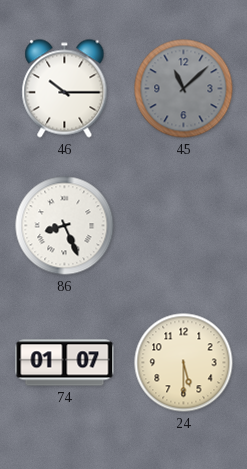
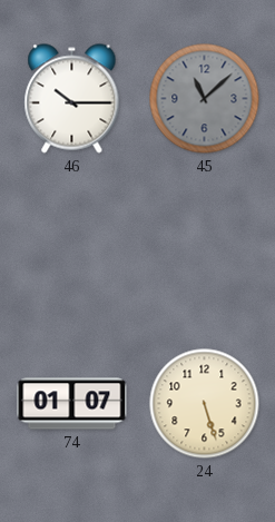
86: 8:26 -> none (65, 226)
24: 5:30 -> 5:27 (205, 404)
